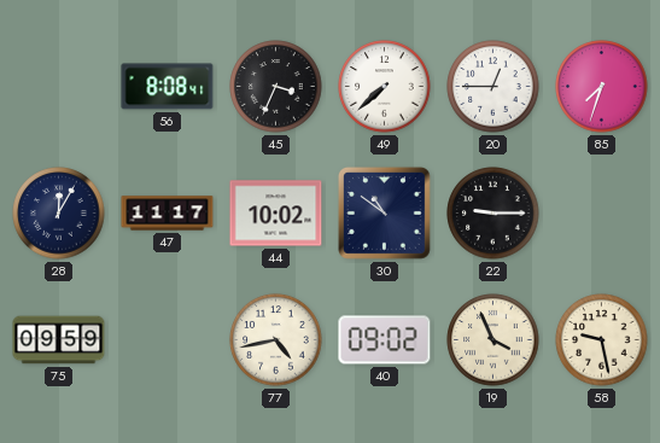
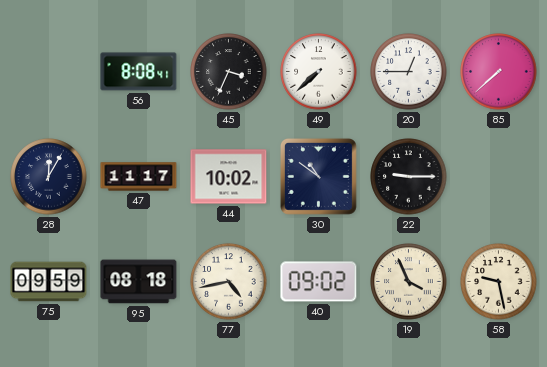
85: 7:33 -> 7:38 (499, 72)
95: none -> 08:18 (139, 282)
